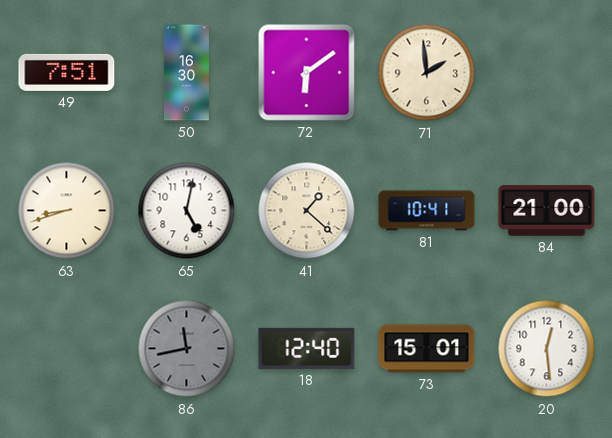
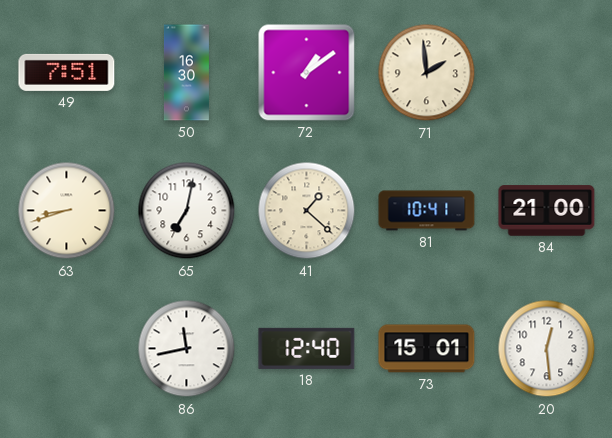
72: 6:09 -> 1:09 (307, 73)
65: 5:02 -> 7:02 (187, 211)
86 dial: grey -> white (187, 349)
